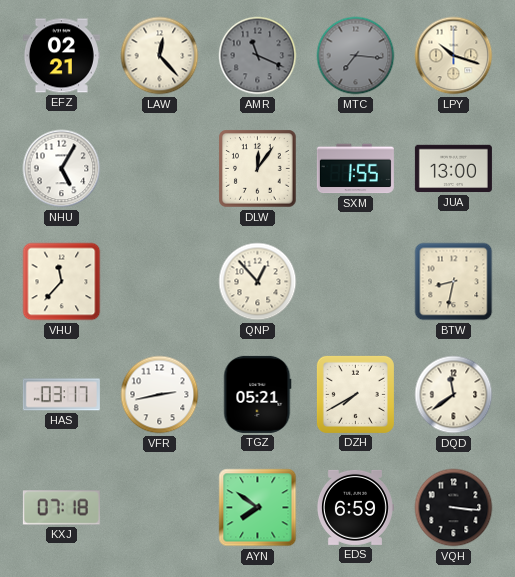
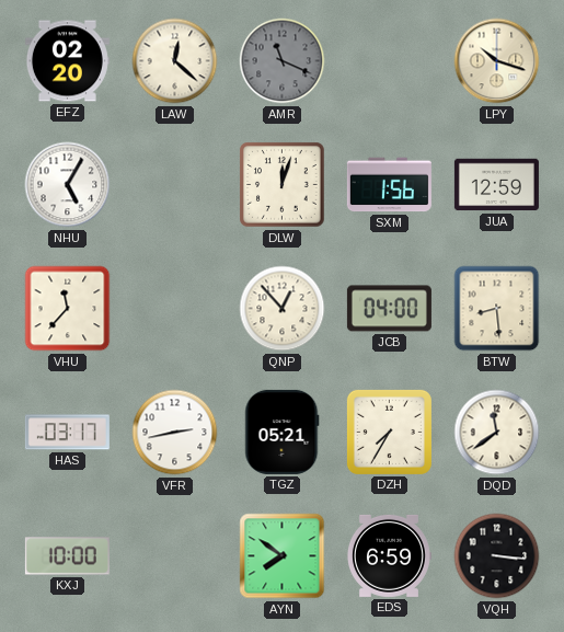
EFZ: 02:21 -> 02:20 (67, 61)
LAW: 12:23 -> 12:22 (175, 61)
MTC: 7:16 -> none (356, 56)
DLW: 12:06 -> 12:03 (283, 185)
SXM: 1:55 -> 1:56 (389, 185)
JUA: 13:00 -> 12:59 (496, 185)
JCB: none -> 04:00 (389, 309)
BTW: 8:32 -> 8:29 (497, 309)
DZH: 7:40 -> 7:35 (389, 432)
KXJ: 07:18 -> 10:00 (67, 556)
